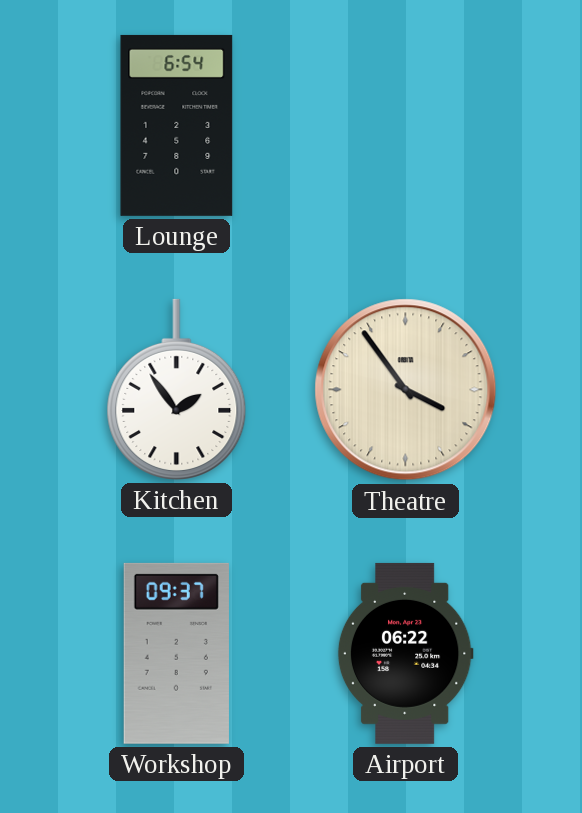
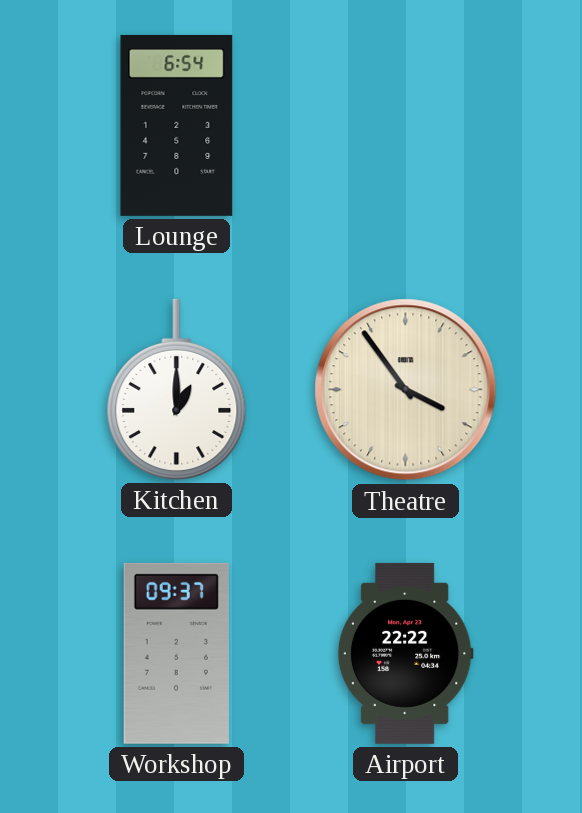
Kitchen: 1:54 -> 1:00 (177, 389)
Airport: 06:22 -> 22:22 (405, 653)
